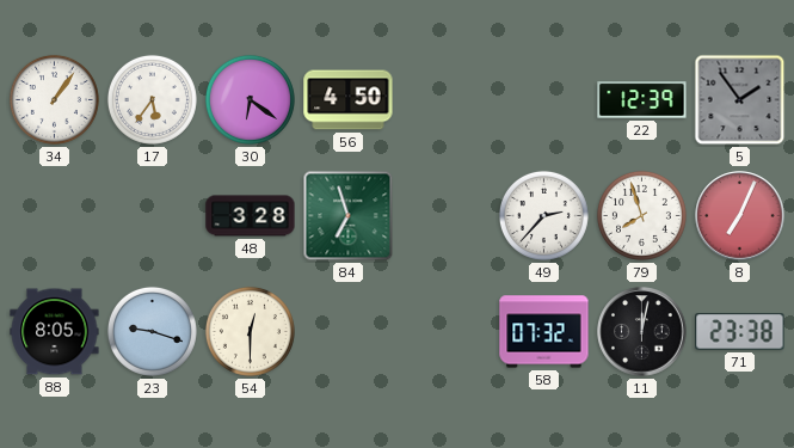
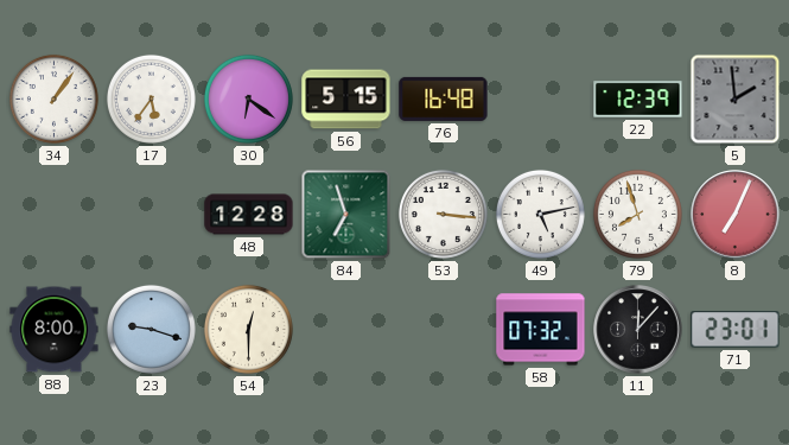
56: 4:50 -> 5:15 (346, 100)
76: none -> 16:48 (444, 98)
5: 1:54 -> 1:59 (736, 100)
48: 3:28 -> 12:28 (249, 215)
53: none -> 3:16 (443, 214)
49: 2:37 -> 5:13 (540, 214)
88: 8:05 -> 8:00 (55, 330)
11: 12:02 -> 12:07 (638, 330)
71: 23:38 -> 23:01 (736, 330)
